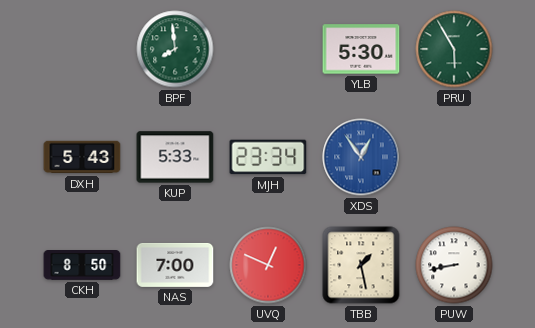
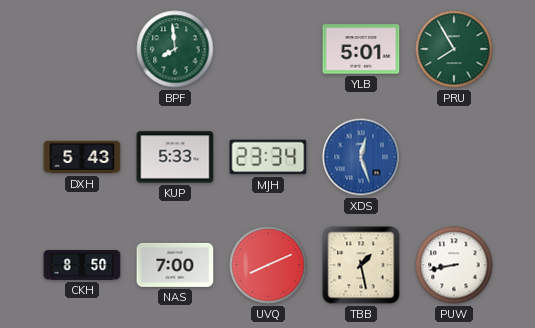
YLB: 5:30 -> 5:01 (361, 49)
PRU: 5:55 -> 7:55 (454, 49)
XDS: 12:54 -> 12:27 (361, 157)
UVQ: 12:49 -> 8:11 (268, 265)
